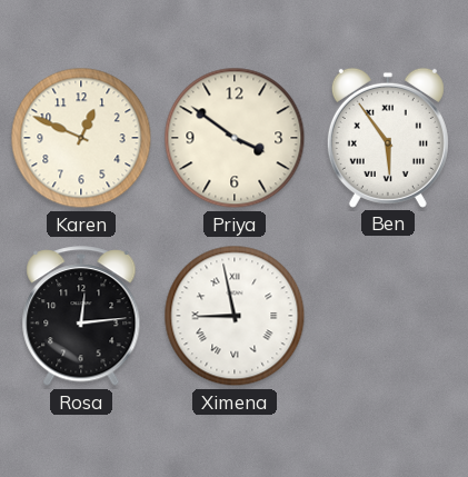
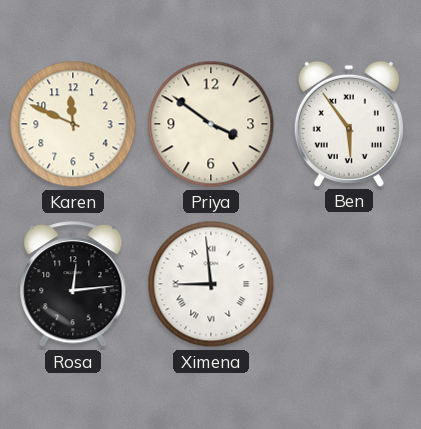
Karen: 12:49 -> 11:49 (73, 124)
Ximena: 8:58 -> 8:59 (211, 284)
